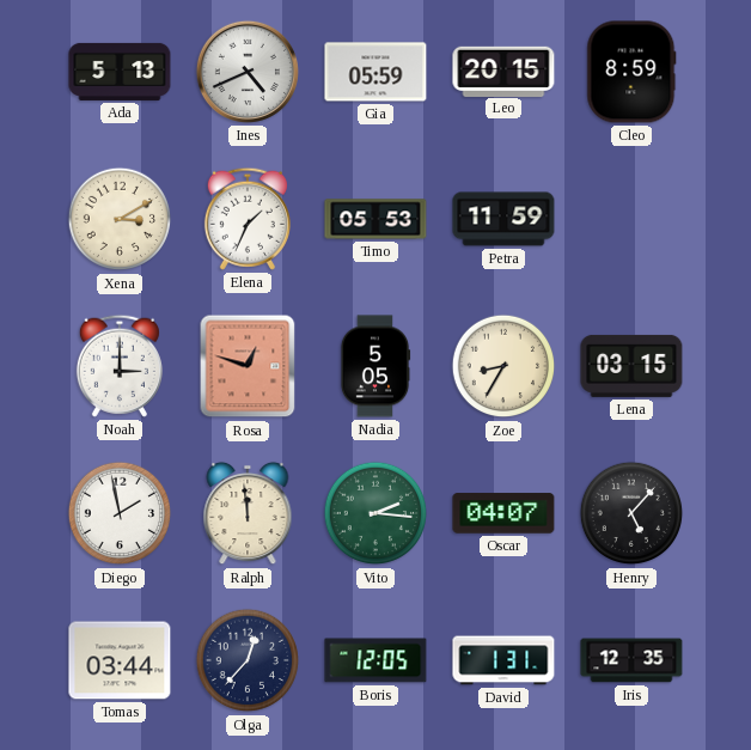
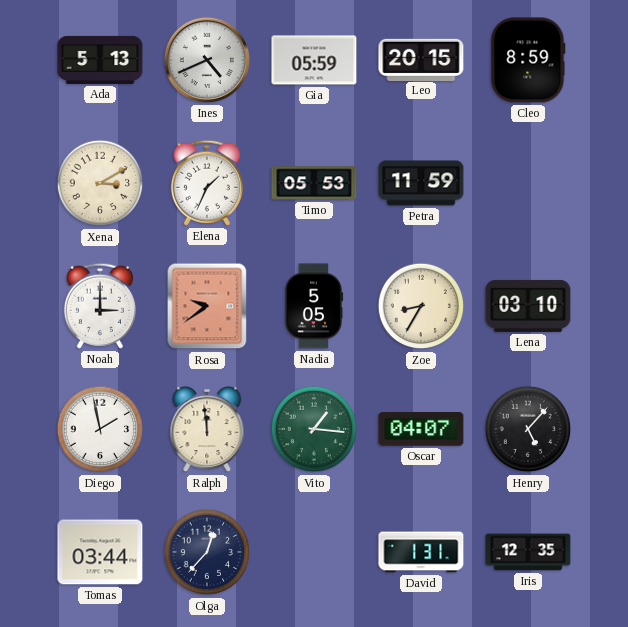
Rosa: 12:48 -> 9:39 (207, 306)
Lena: 03:15 -> 03:10 (528, 306)
Vito: 2:16 -> 1:16 (314, 429)
Boris: 12:05 -> none (375, 660)
